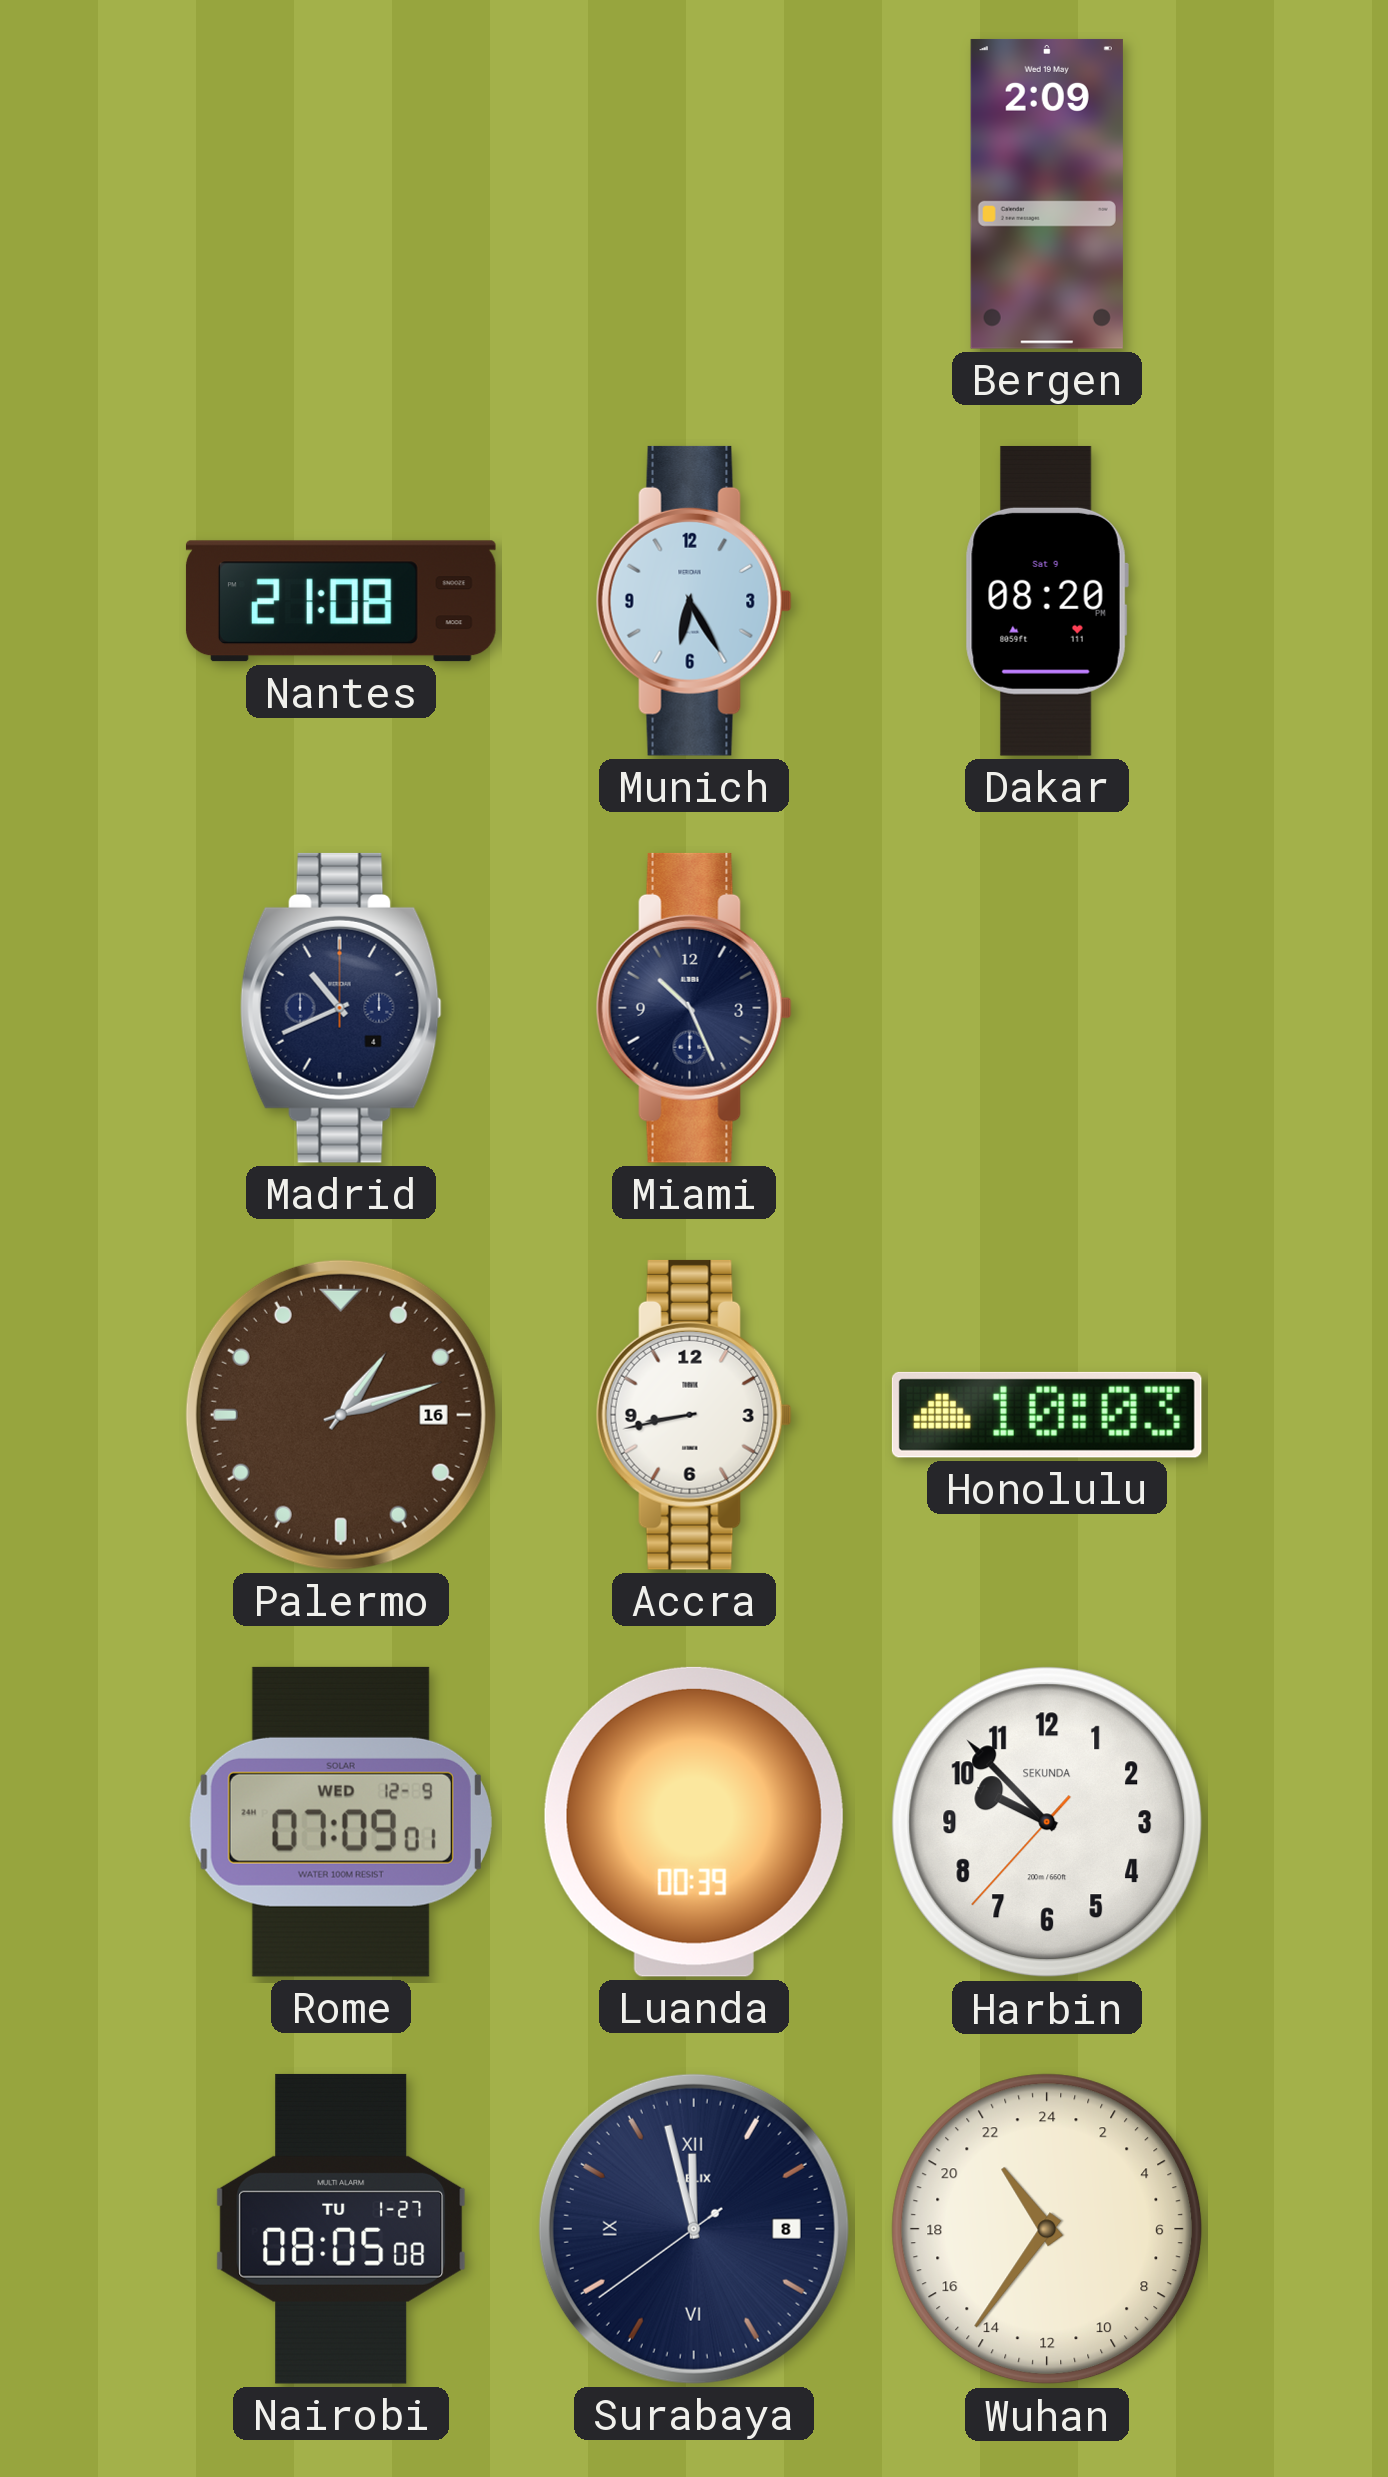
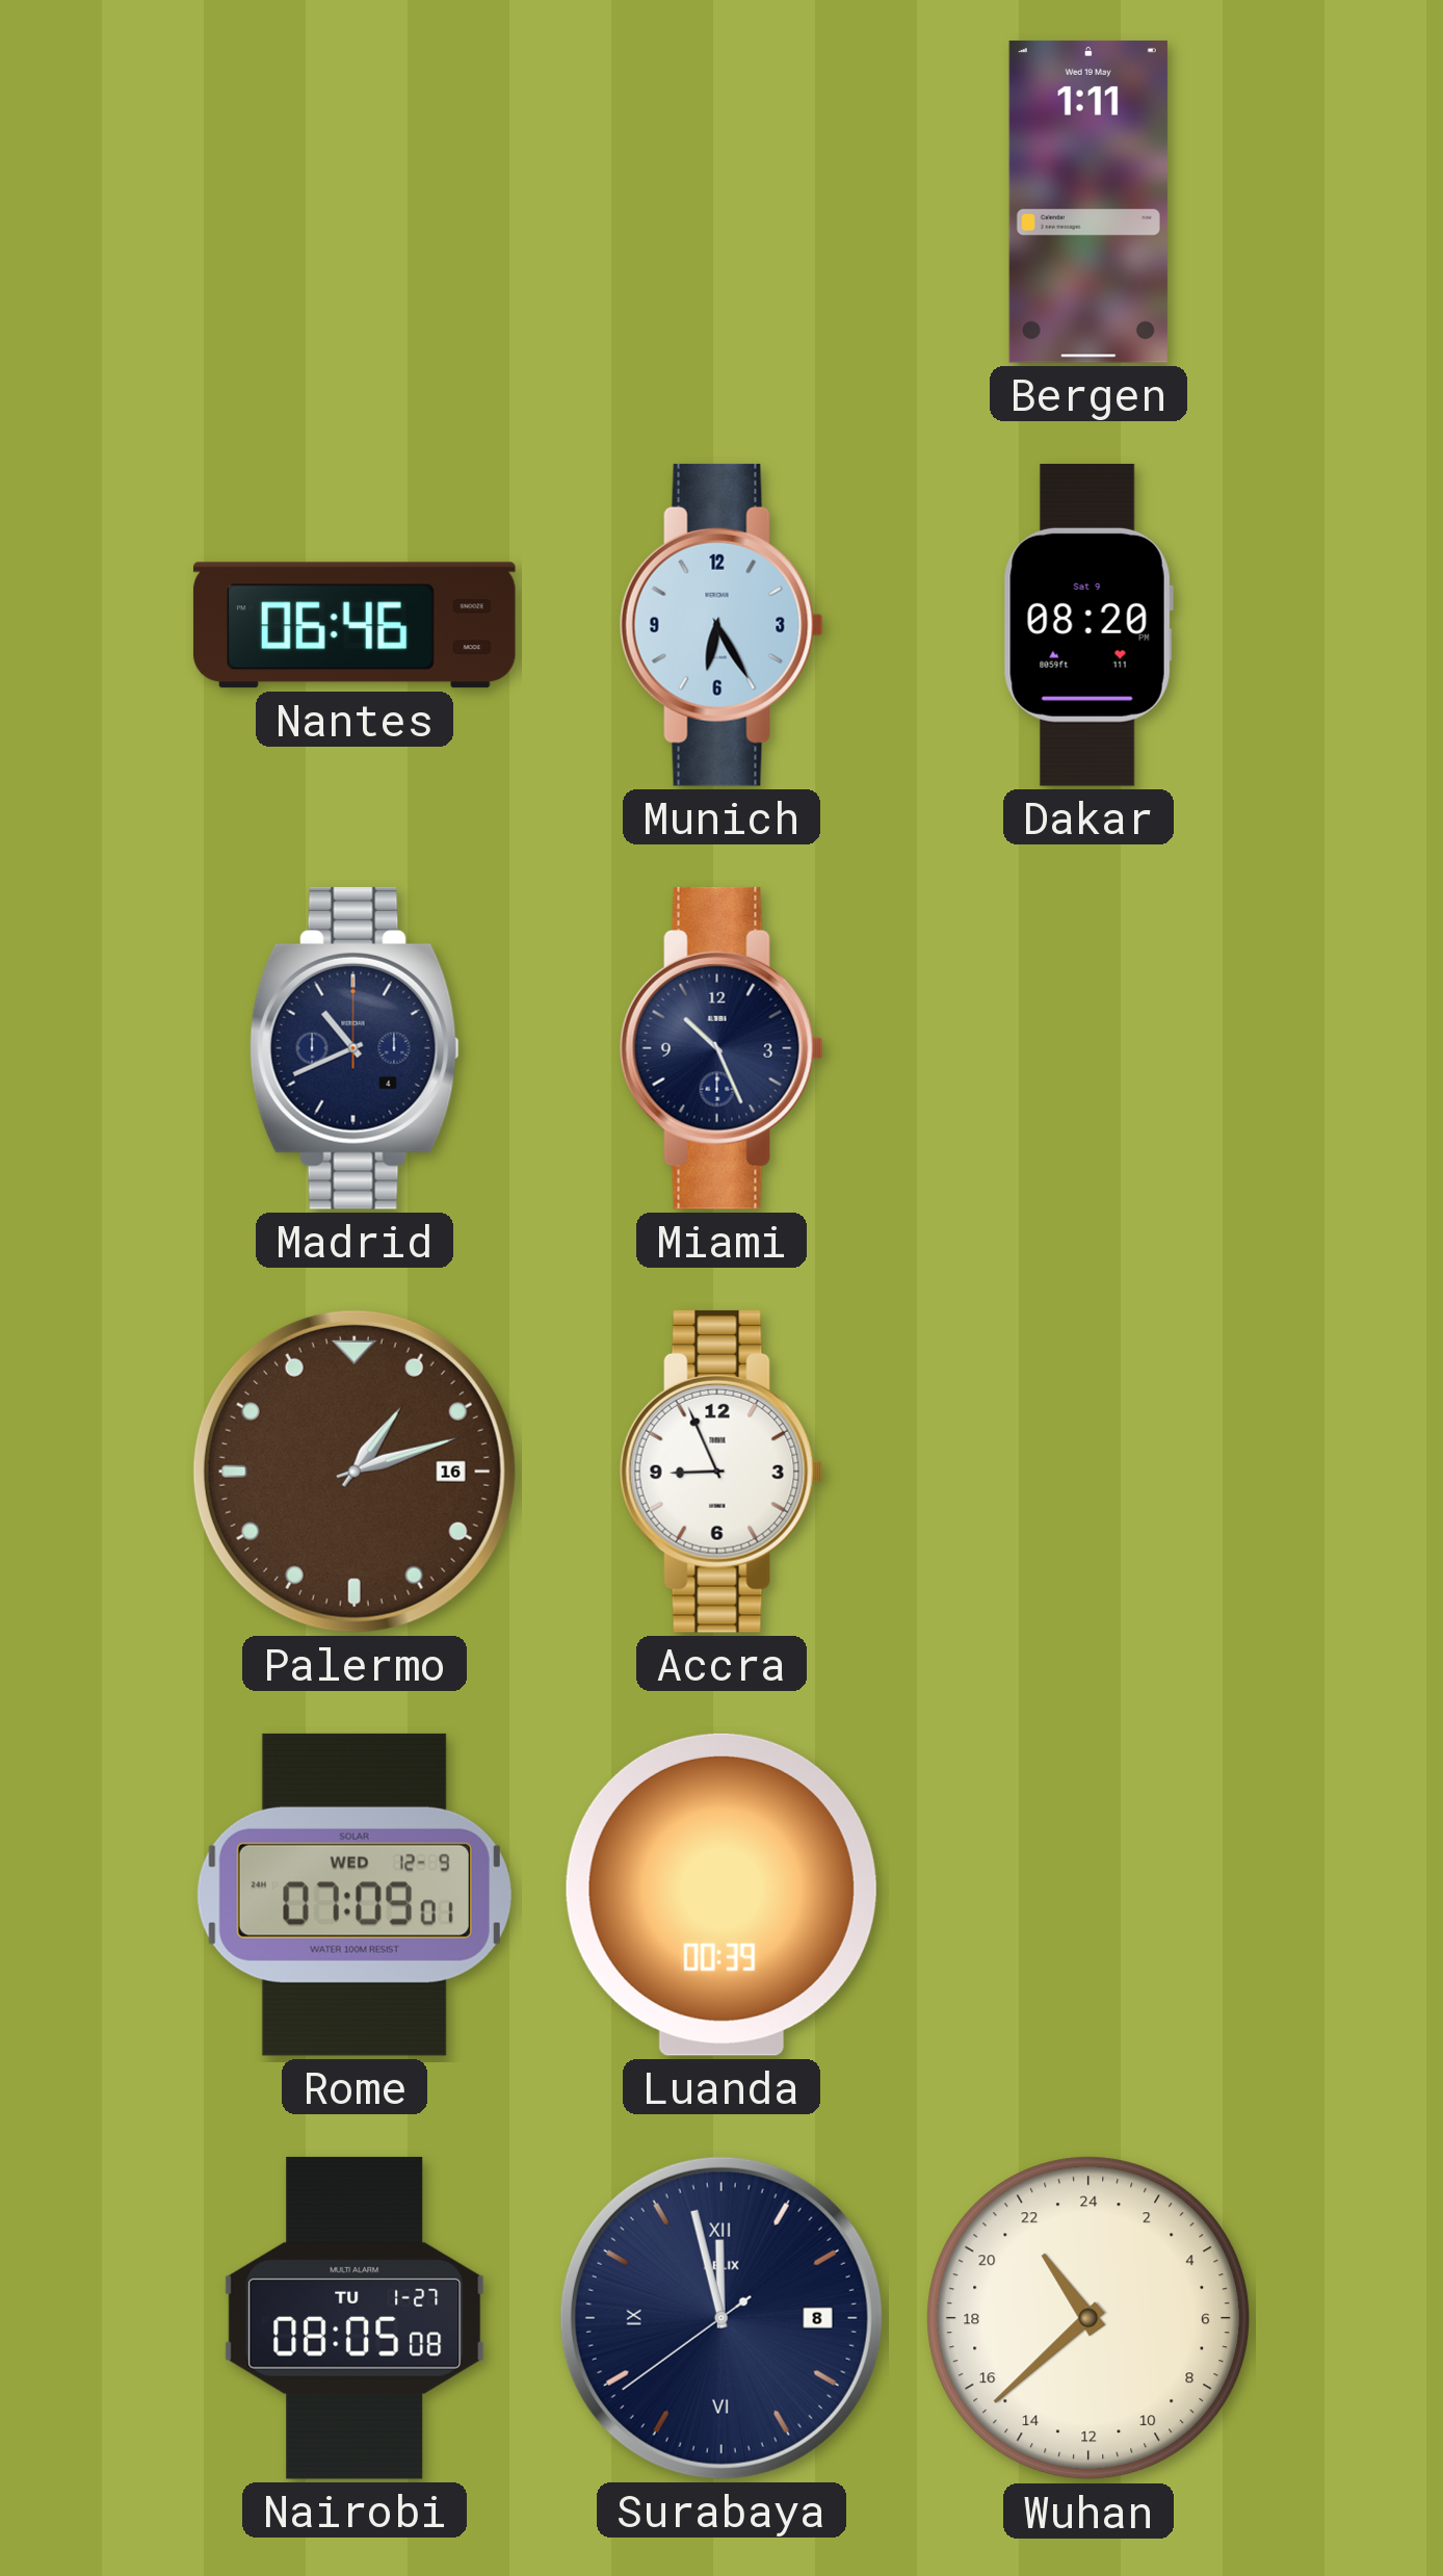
Bergen: 2:09 -> 1:11 (1088, 202)
Nantes: 21:08 -> 06:46 (355, 625)
Accra: 8:43 -> 8:56 (722, 1472)
Honolulu: 10:03 -> none (1047, 1415)
Harbin: 9:52 -> none (1047, 1822)
Wuhan: 21:36 -> 21:38 (1088, 2318)
